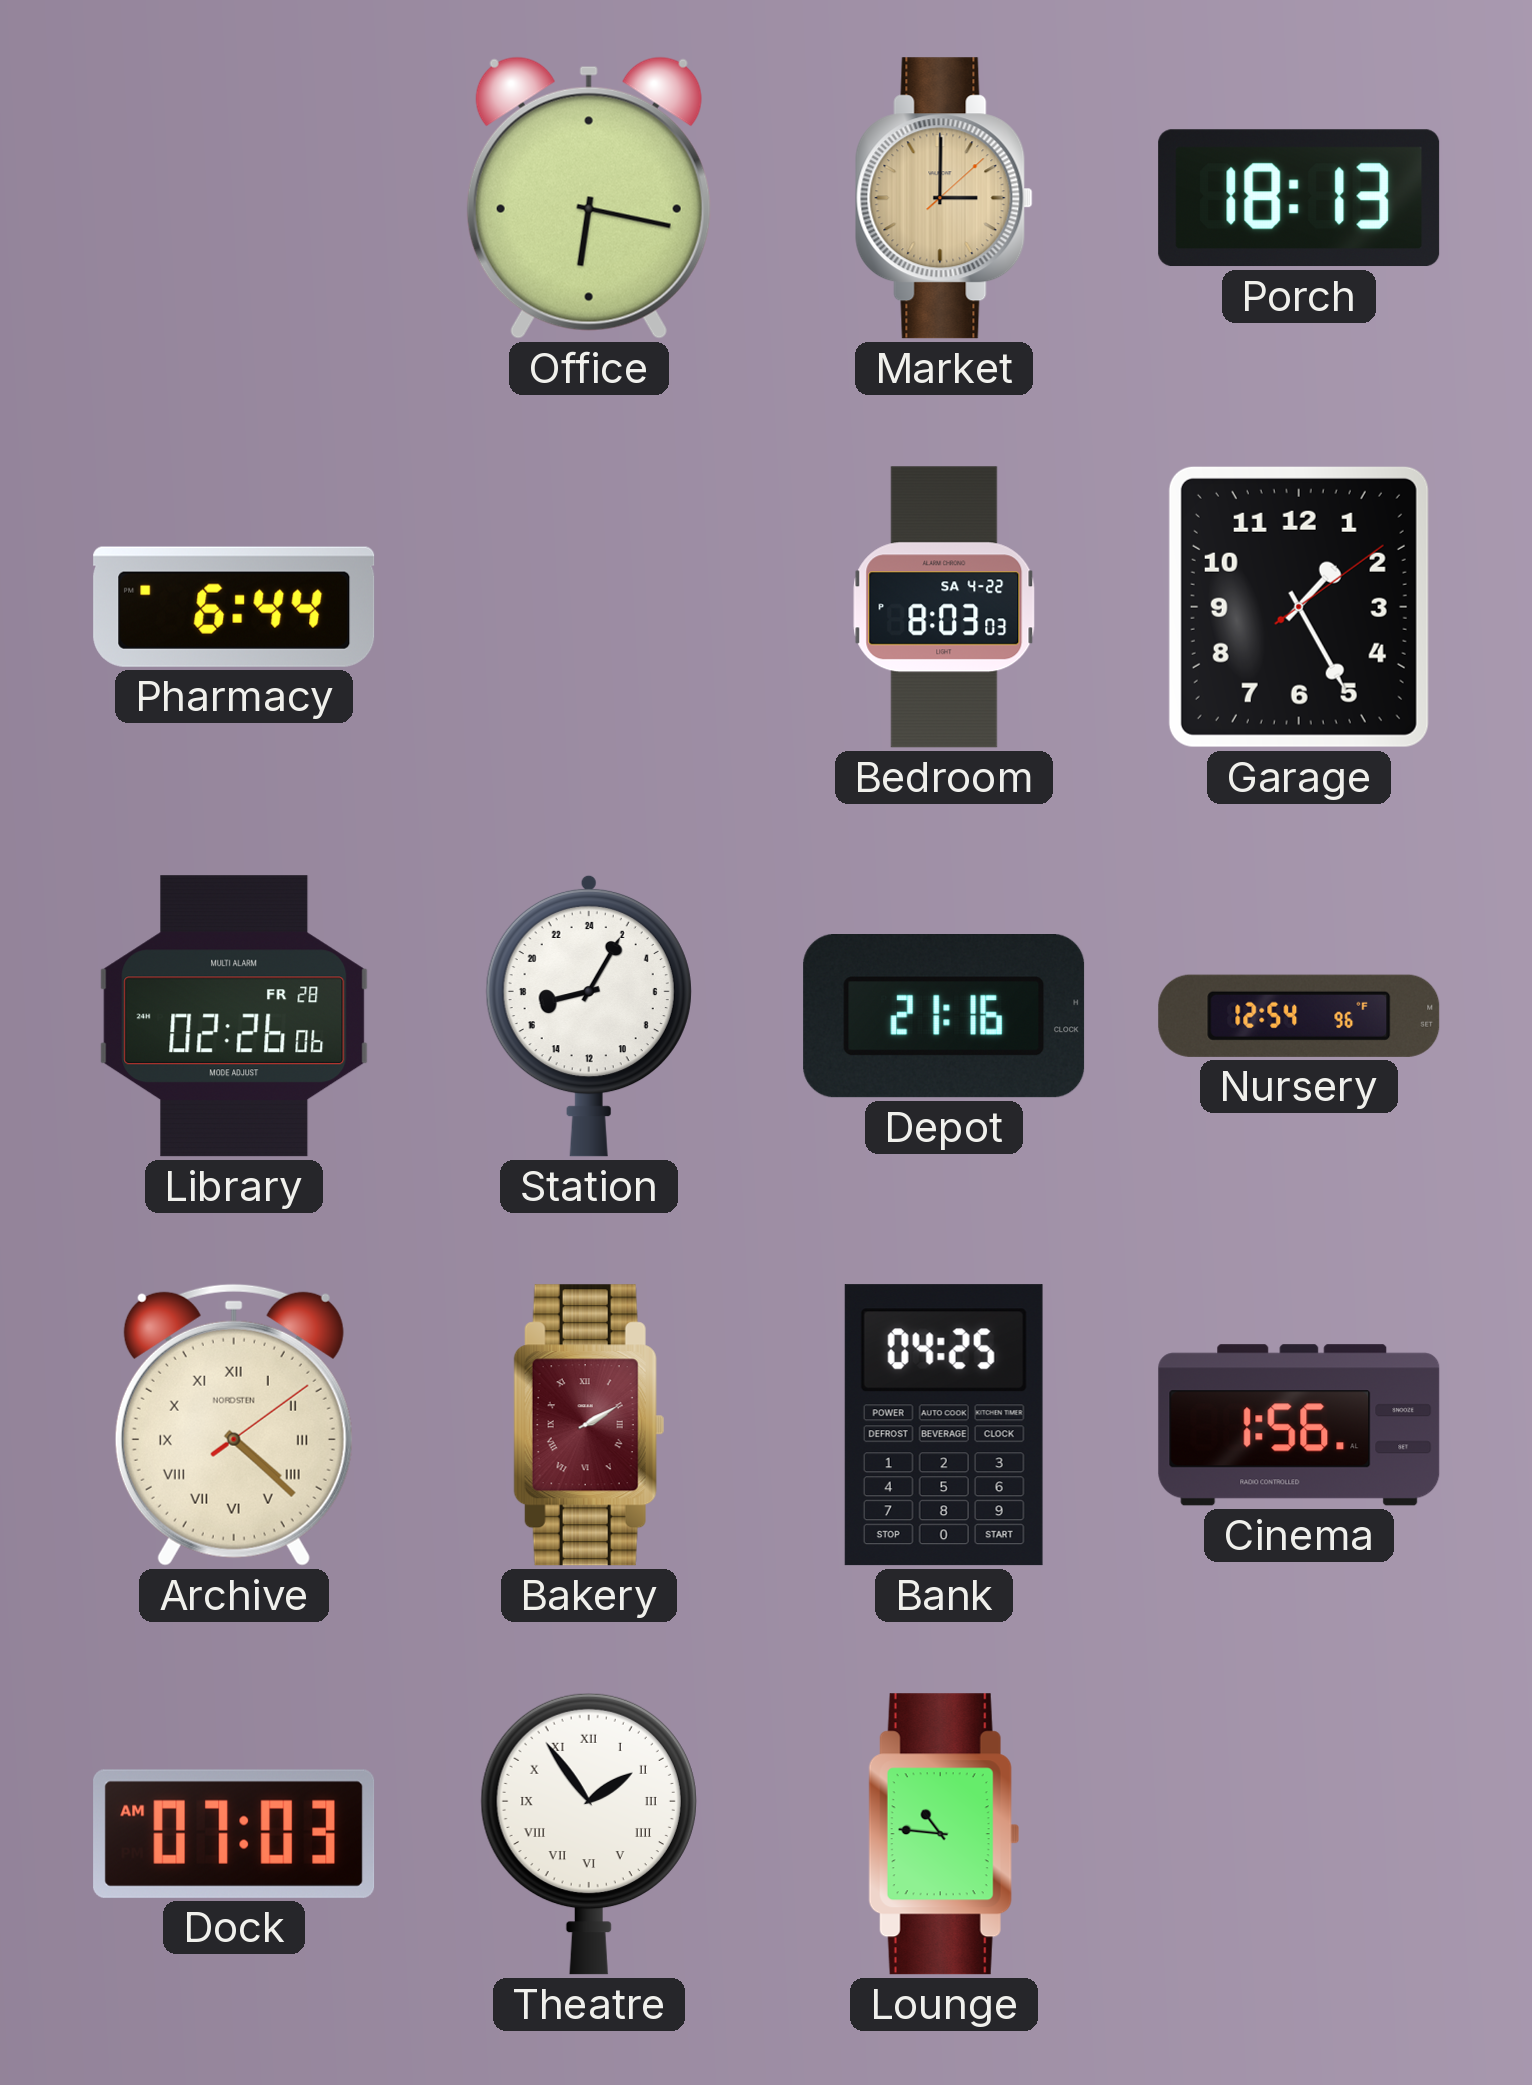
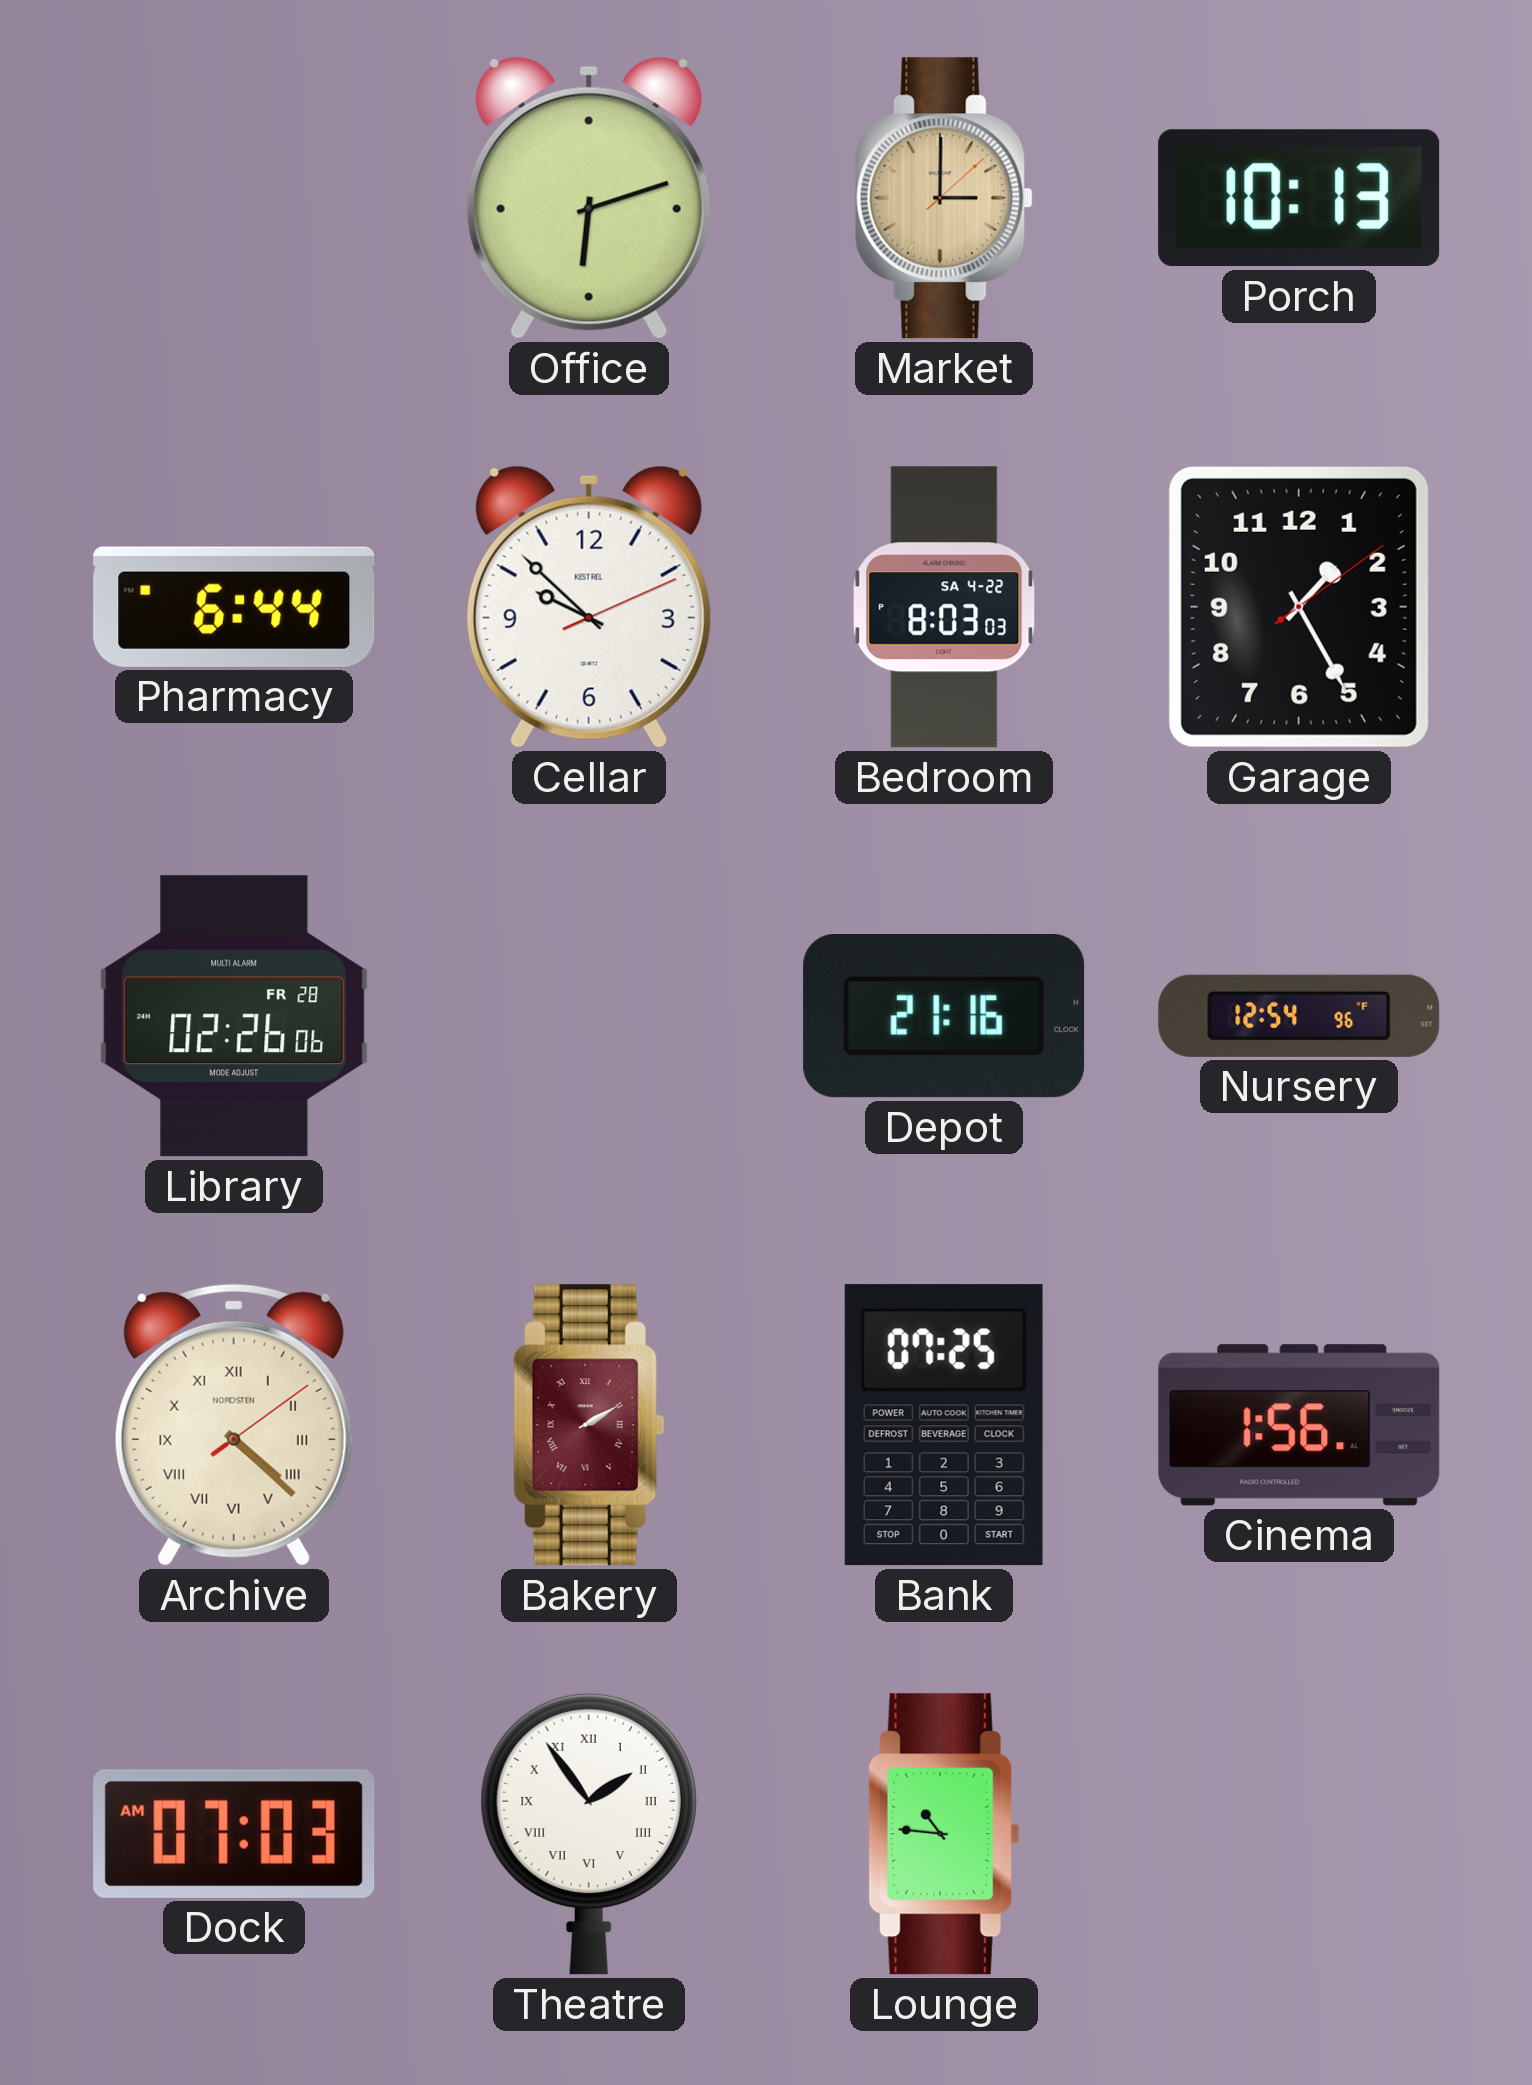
Office: 6:17 -> 6:12 (589, 198)
Porch: 18:13 -> 10:13 (1299, 198)
Cellar: none -> 9:52 (589, 607)
Station: 17:05 -> none (589, 1016)
Bank: 04:25 -> 07:25 (944, 1425)
